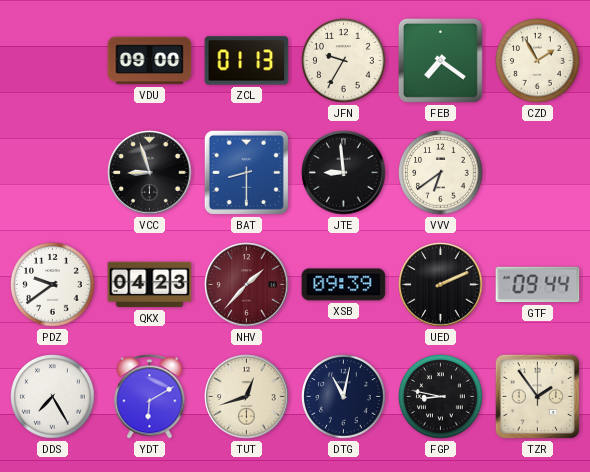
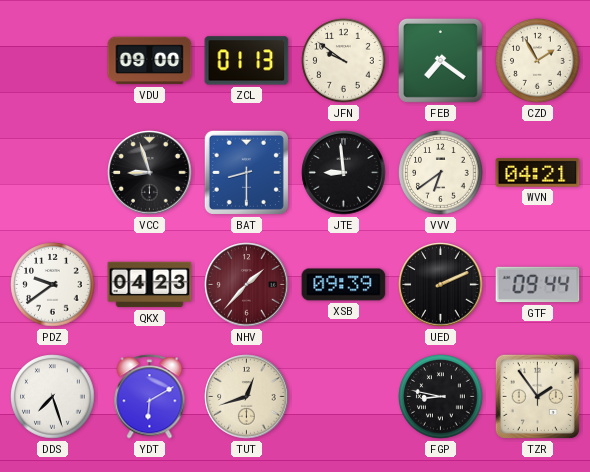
JFN: 9:35 -> 9:51 (344, 61)
WVN: none -> 04:21 (538, 173)
DDS: 7:25 -> 7:27 (53, 397)
DTG: 11:02 -> none (344, 397)
